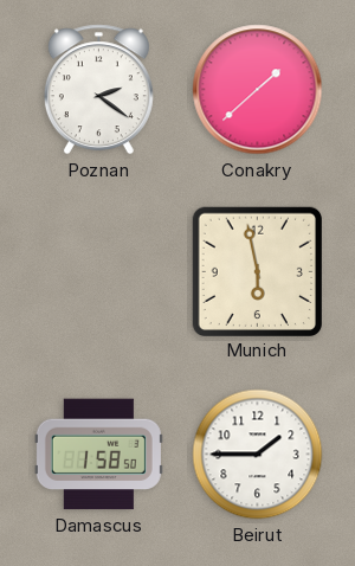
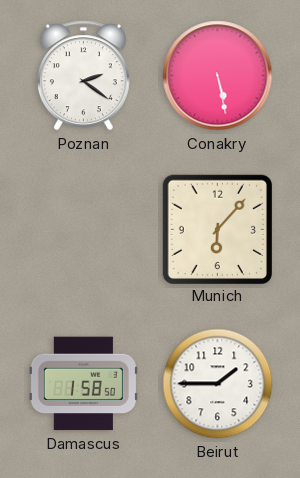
Conakry: 1:38 -> 5:28 (218, 76)
Munich: 5:58 -> 6:07 (217, 229)
